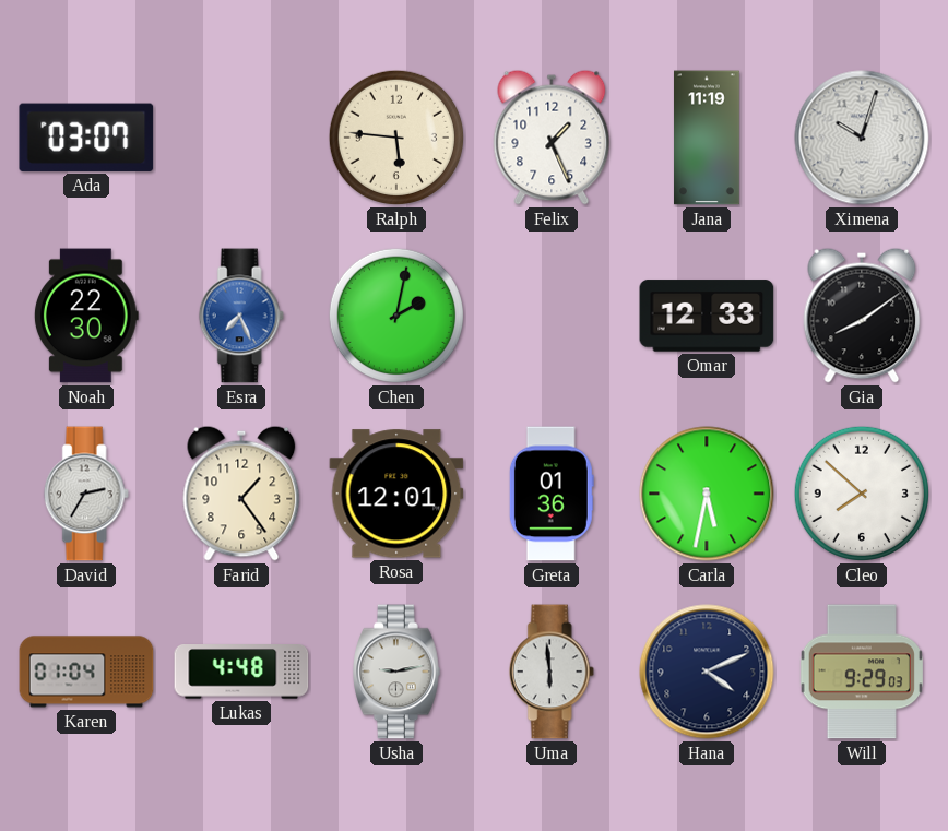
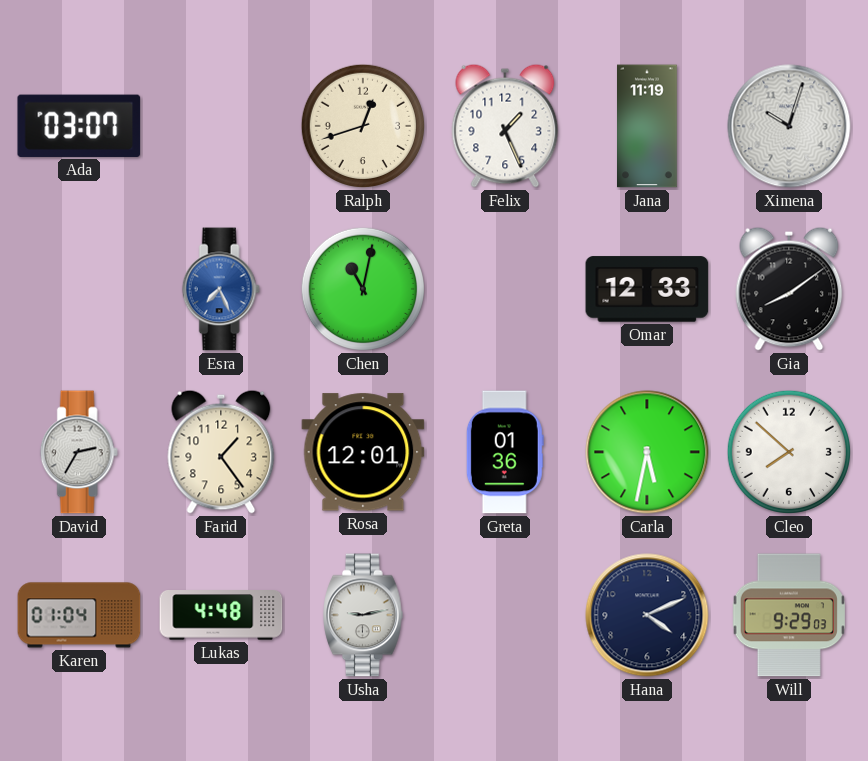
Ralph: 5:46 -> 12:42 (363, 126)
Noah: 22:30 -> none (86, 316)
Chen: 2:02 -> 11:02 (363, 289)
Uma: 5:59 -> none (552, 672)
